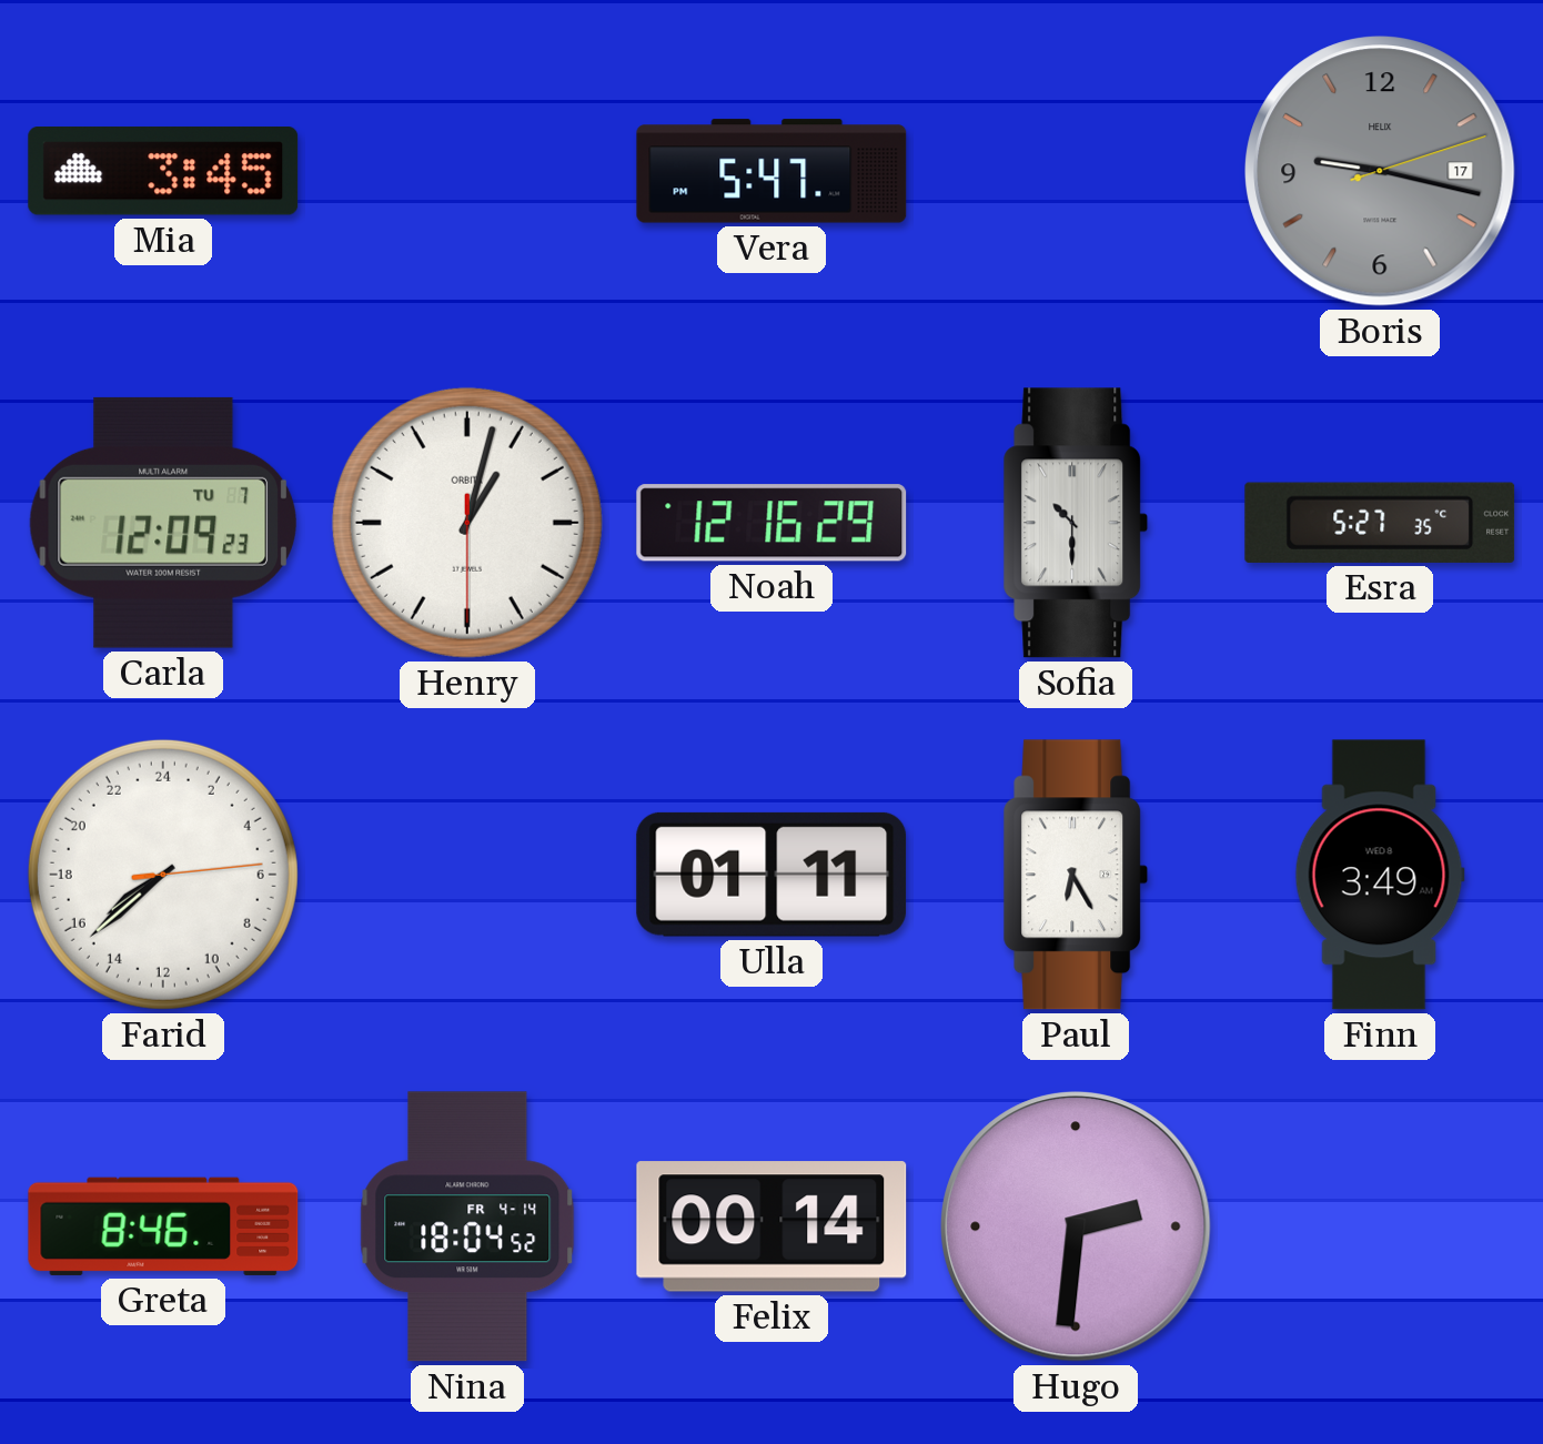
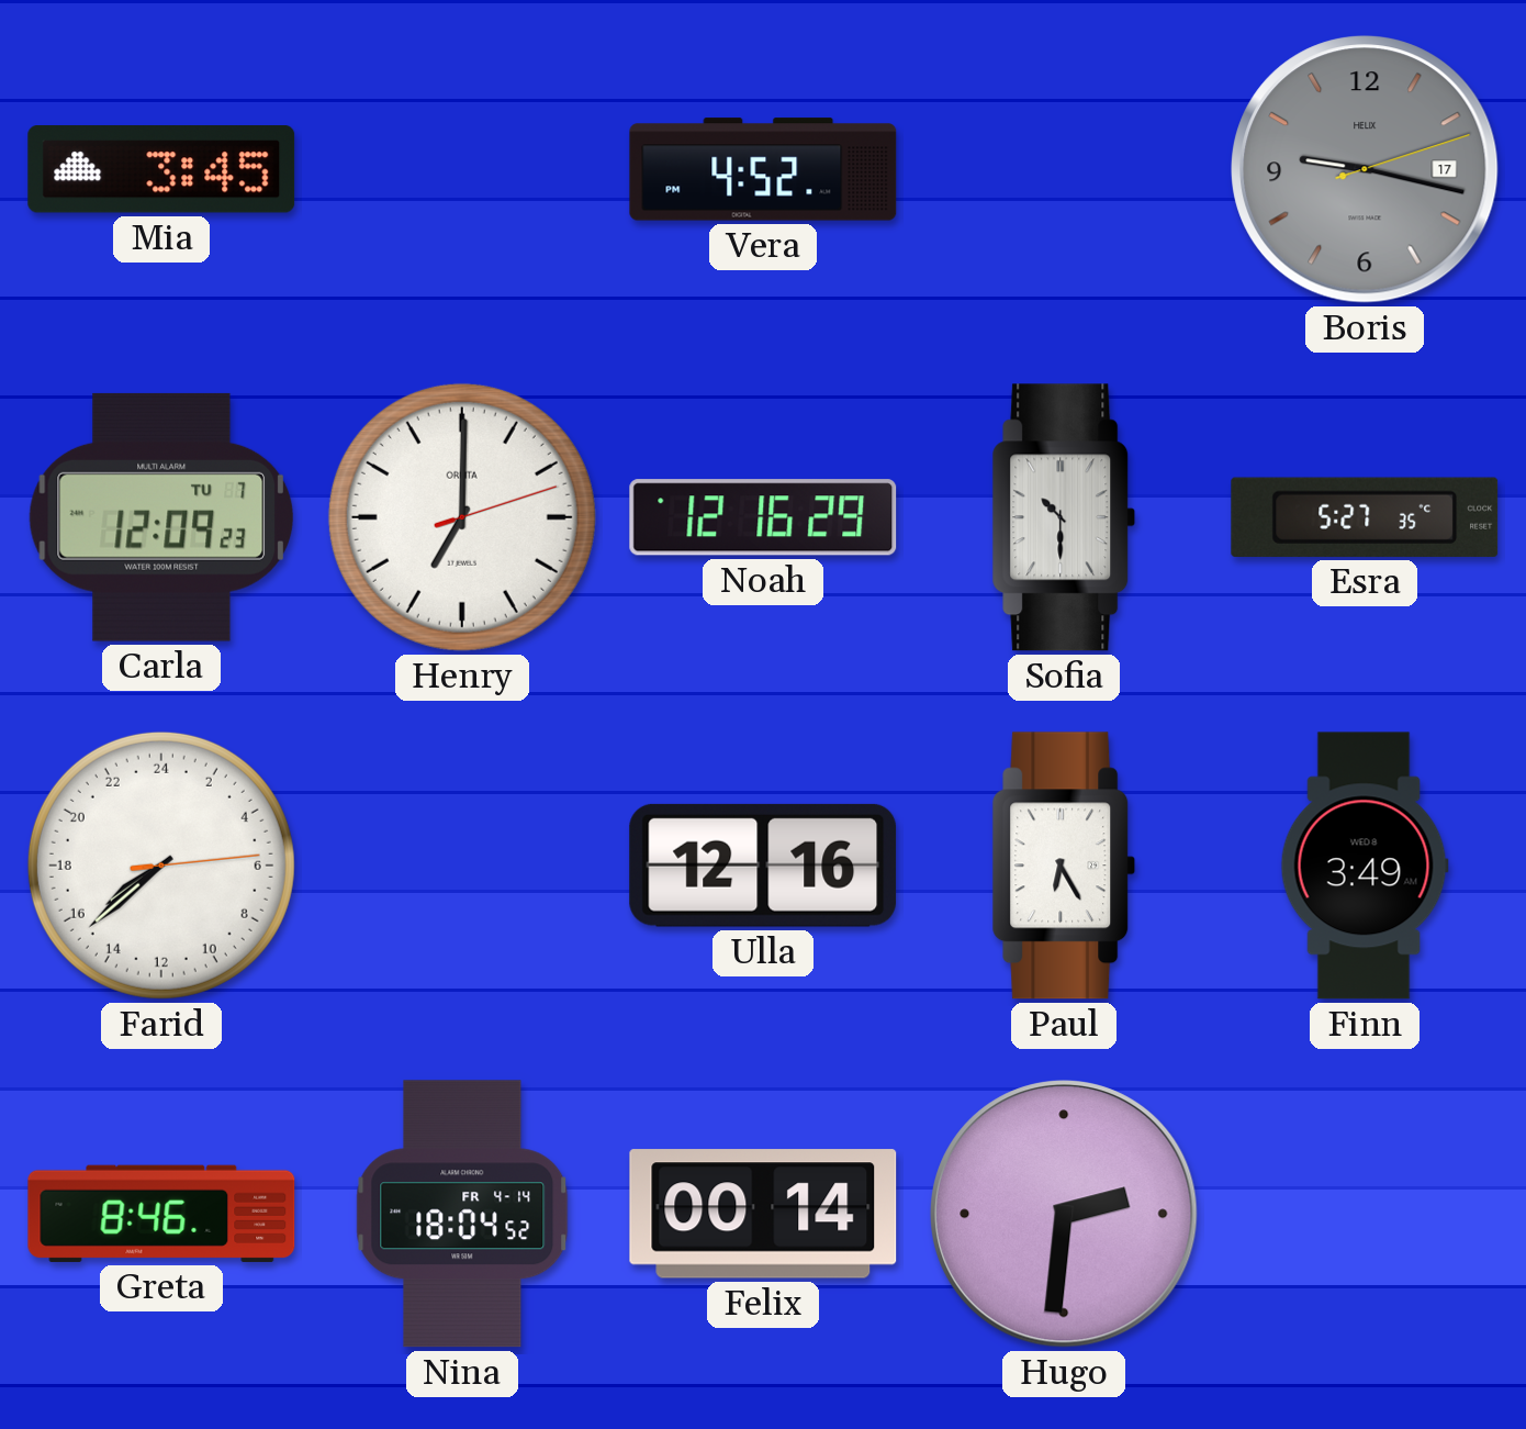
Vera: 5:47 -> 4:52 (763, 169)
Henry: 1:02 -> 7:00 (462, 517)
Ulla: 01:11 -> 12:16 (763, 866)
